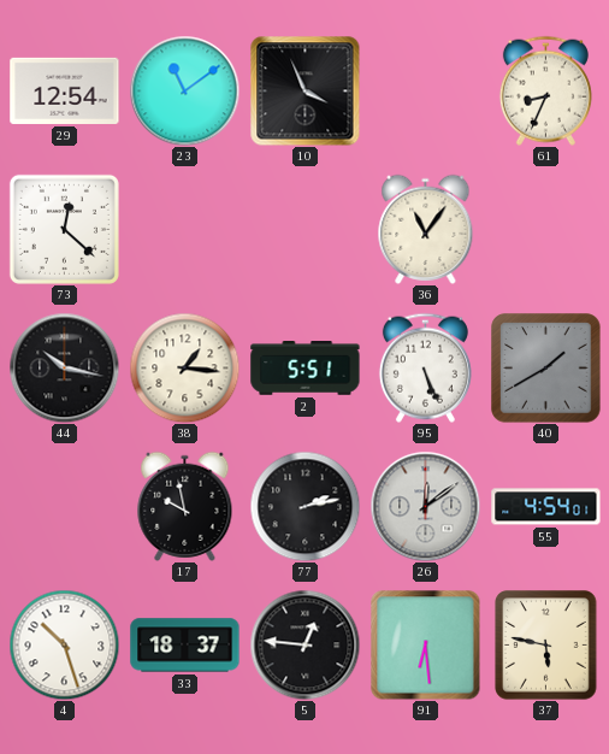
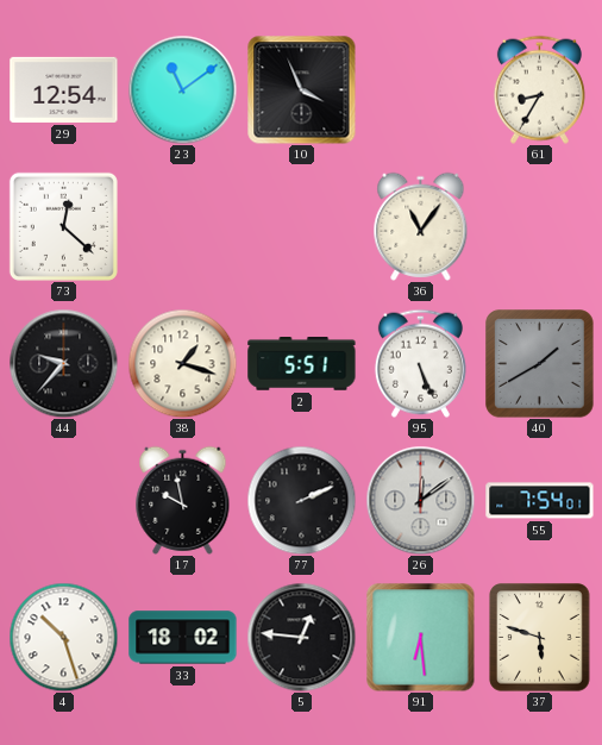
61: 8:34 -> 8:35 (539, 89)
44: 10:17 -> 9:37 (63, 363)
38: 1:16 -> 1:18 (182, 363)
77: 2:13 -> 2:11 (301, 500)
55: 4:54 -> 7:54 (540, 501)
33: 18:37 -> 18:02 (183, 638)
37: 5:47 -> 5:48 (540, 638)
